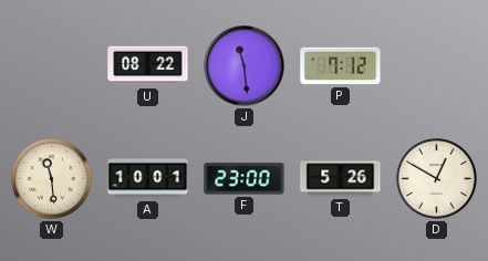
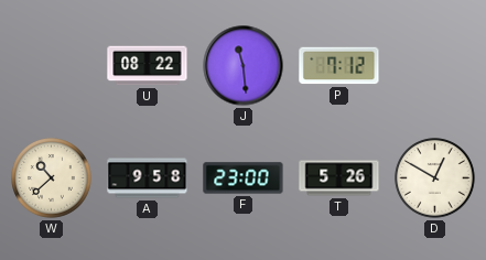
W: 11:29 -> 10:38 (52, 178)
A: 10:01 -> 9:58 (148, 178)
